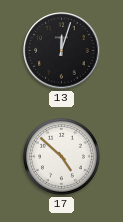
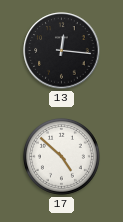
13: 12:03 -> 12:16 (62, 51)
